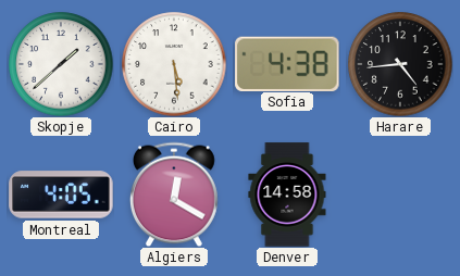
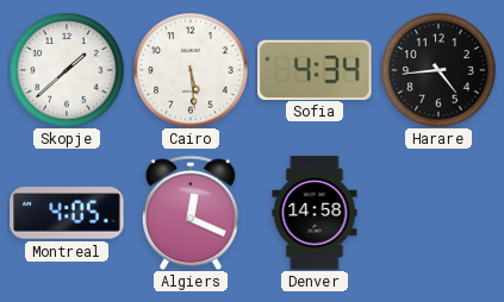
Sofia: 4:38 -> 4:34 (315, 69)
Algiers: 12:20 -> 12:19 (191, 213)
